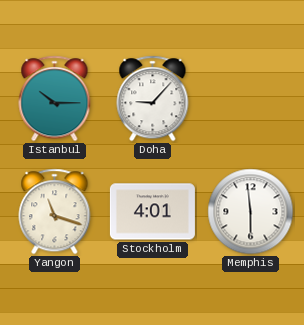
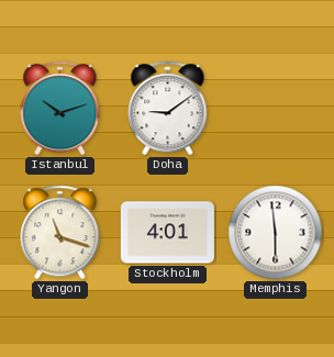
Istanbul: 10:15 -> 10:12 (60, 109)
Doha: 9:07 -> 9:09 (168, 109)
